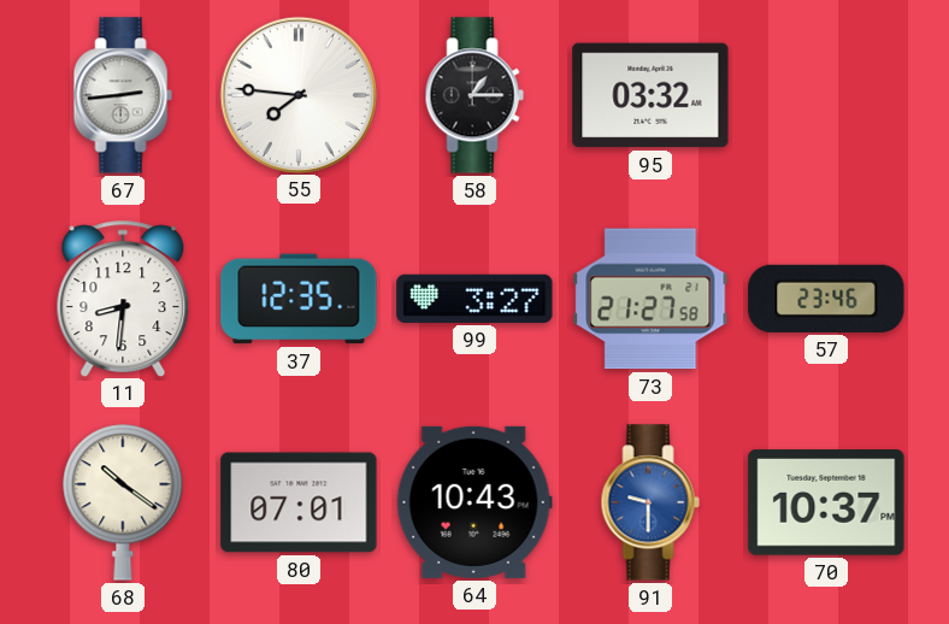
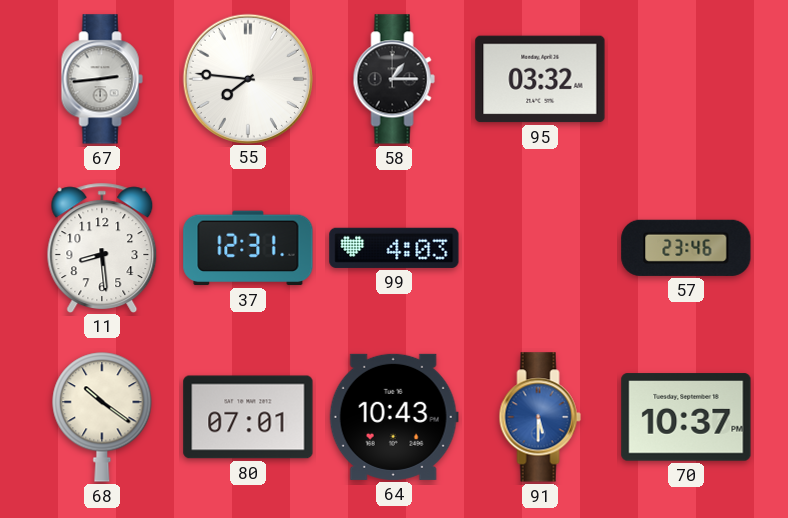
11: 8:31 -> 8:29 (102, 247)
37: 12:35 -> 12:31 (248, 248)
99: 3:27 -> 4:03 (394, 248)
73: 21:27 -> none (650, 299)
91: 9:30 -> 5:30 (540, 417)
